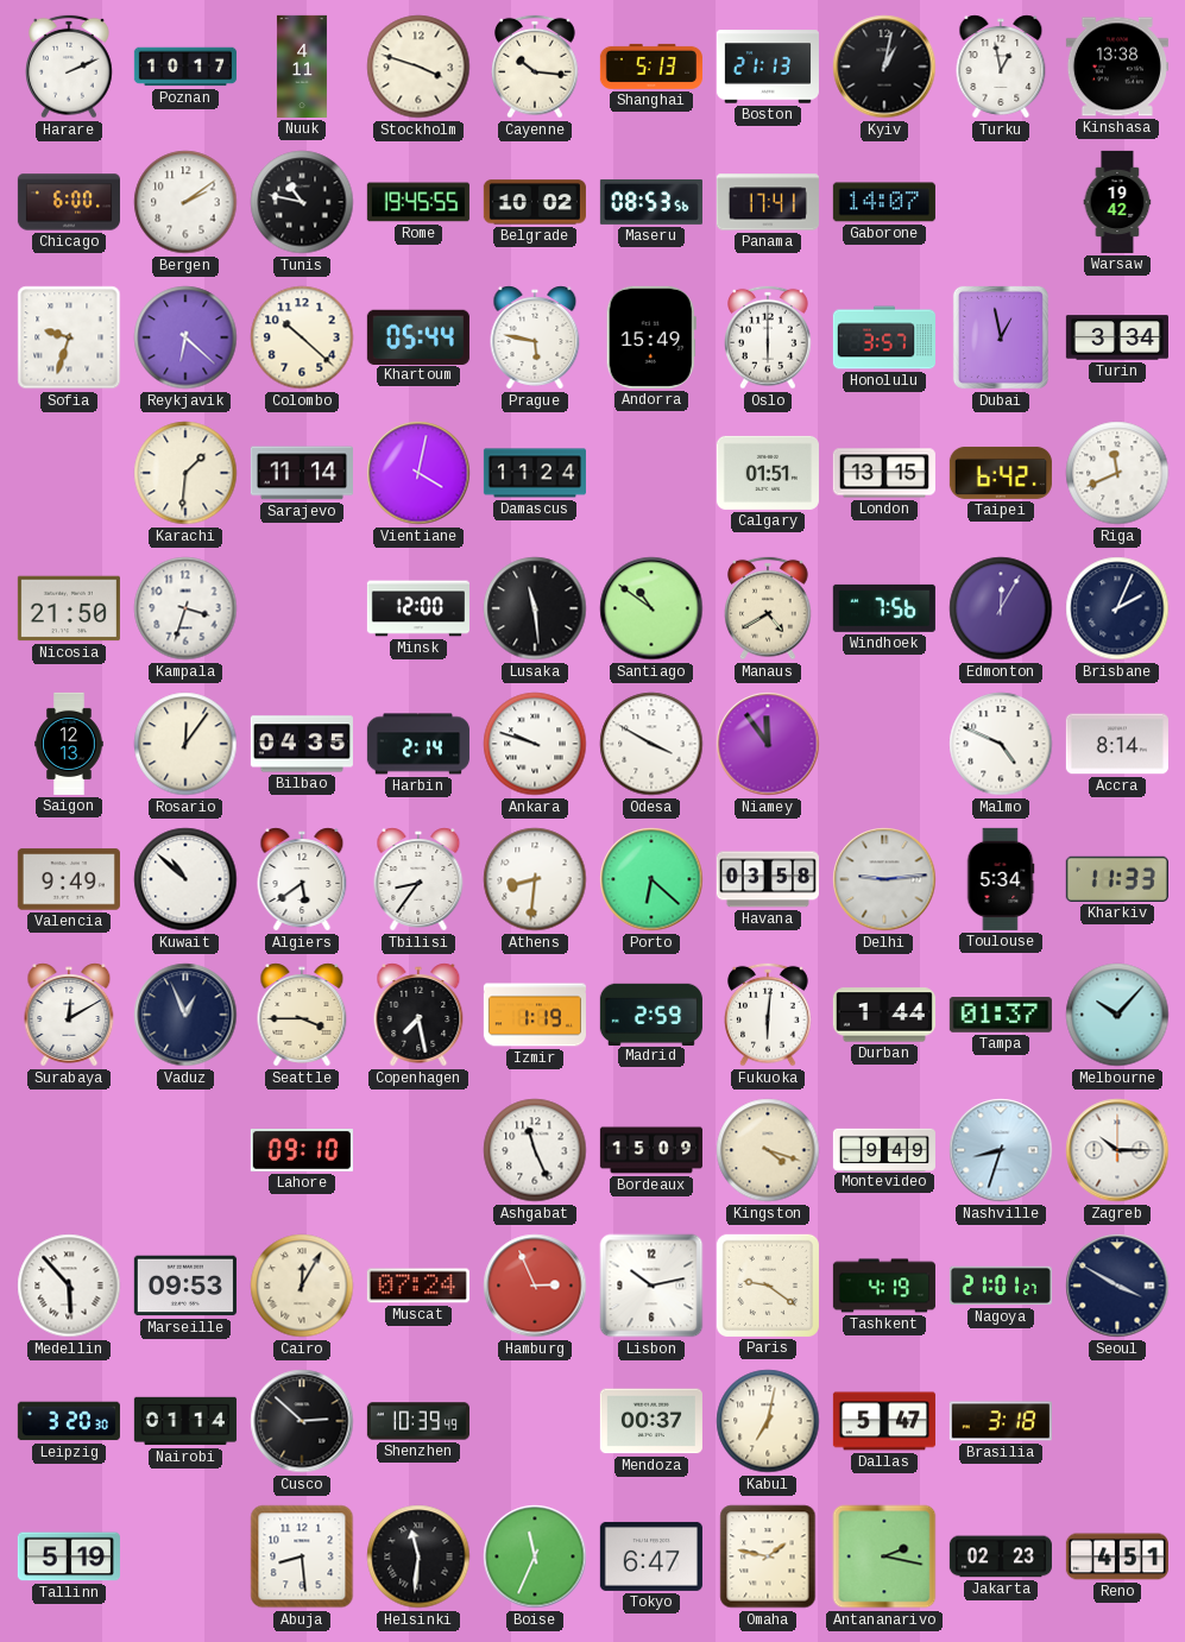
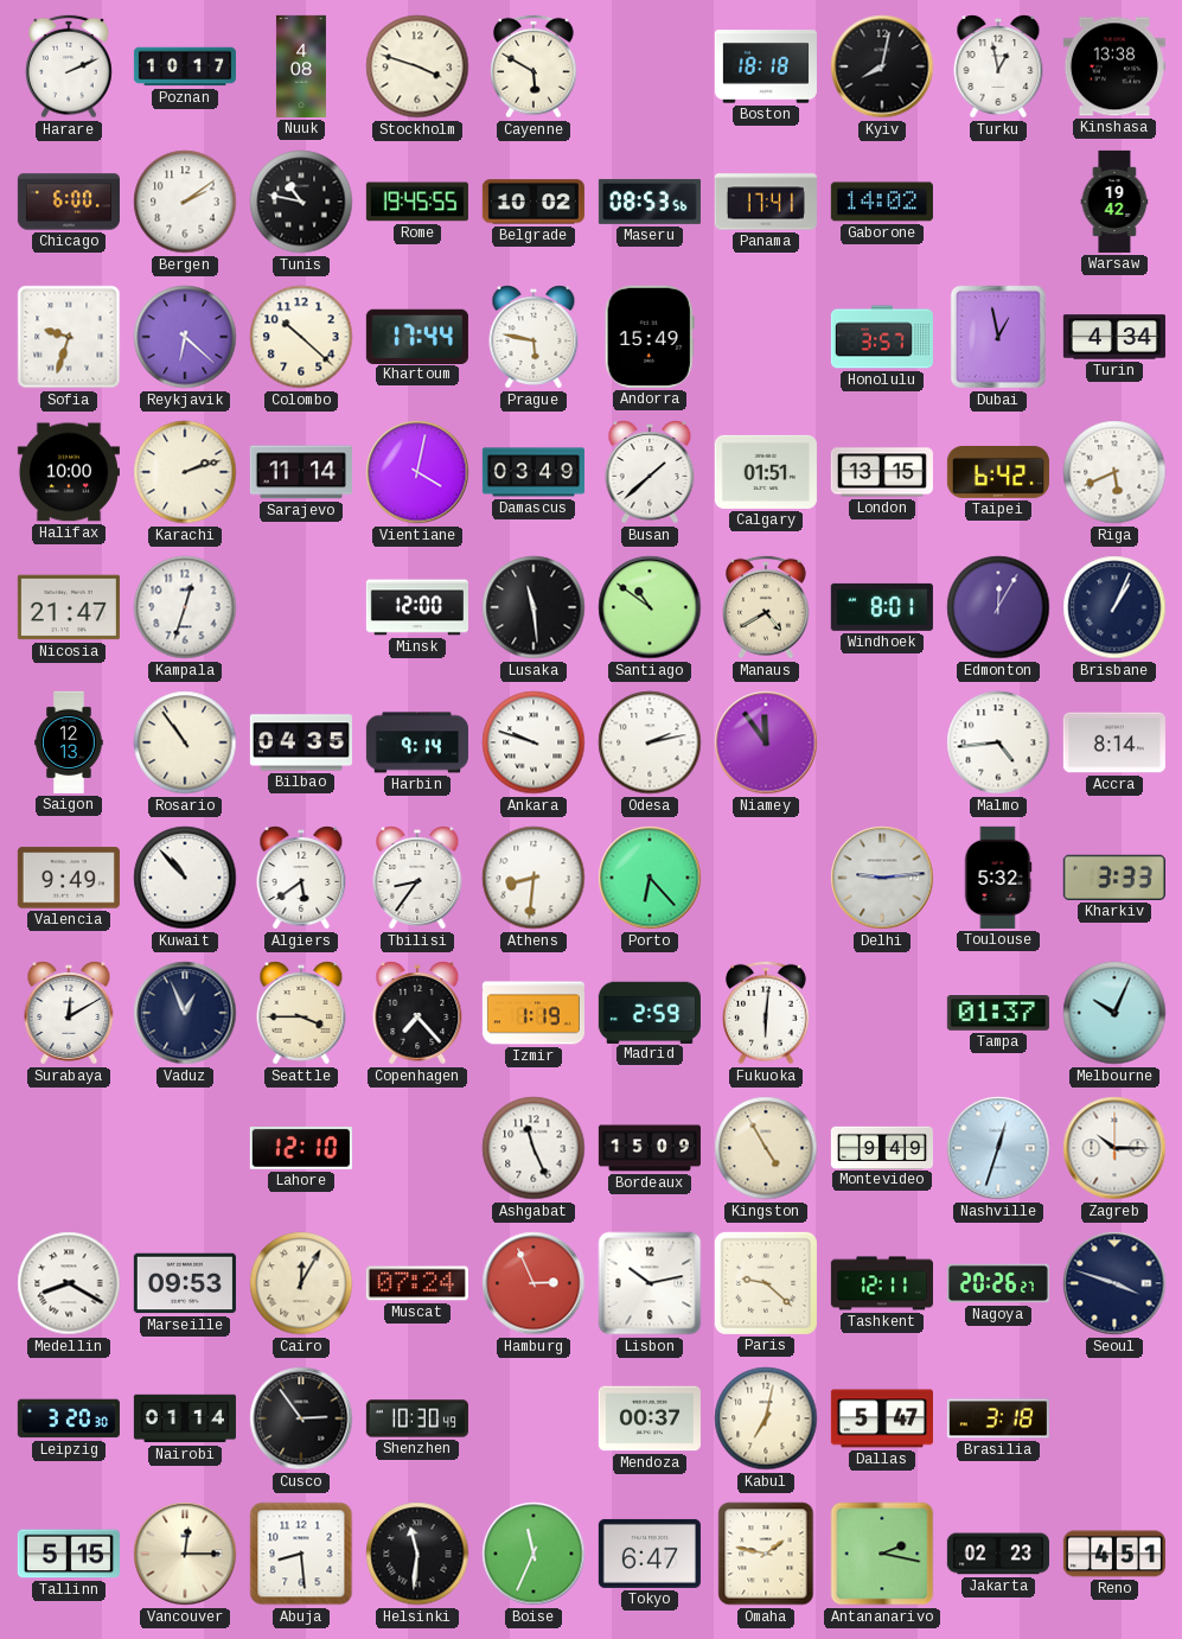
Nuuk: 4:11 -> 4:08 (301, 66)
Cayenne: 10:16 -> 5:50 (535, 66)
Shanghai: 5:13 -> none (651, 67)
Boston: 21:13 -> 18:18 (766, 66)
Kyiv: 1:02 -> 8:02 (882, 66)
Gaborone: 14:07 -> 14:02 (882, 202)
Khartoum: 05:44 -> 17:44 (417, 336)
Oslo: 6:00 -> none (769, 337)
Turin: 3:34 -> 4:34 (1114, 337)
Halifax: none -> 10:00 (69, 472)
Karachi: 1:31 -> 2:12 (185, 472)
Damascus: 11:24 -> 03:49 (534, 472)
Busan: none -> 1:38 (650, 472)
Riga: 11:41 -> 5:41 (1114, 472)
Nicosia: 21:50 -> 21:47 (69, 607)
Kampala: 3:33 -> 12:33 (185, 607)
Windhoek: 7:56 -> 8:01 (882, 607)
Brisbane: 2:04 -> 1:04 (1114, 607)
Rosario: 12:06 -> 10:54 (185, 742)
Harbin: 2:14 -> 9:14 (417, 742)
Odesa: 3:50 -> 2:13 (650, 742)
Malmo: 4:49 -> 4:44 (998, 742)
Kuwait: 10:52 -> 10:53 (185, 878)
Porto: 6:22 -> 6:23 (650, 878)
Havana: 03:58 -> none (768, 879)
Toulouse: 5:34 -> 5:32 (998, 878)
Kharkiv: 11:33 -> 3:33 (1114, 878)
Copenhagen: 7:28 -> 7:23 (417, 1013)
Durban: 1:44 -> none (884, 1015)
Melbourne: 10:07 -> 10:04 (1114, 1013)
Lahore: 09:10 -> 12:10 (301, 1149)
Kingston: 4:18 -> 4:55 (766, 1148)
Nashville: 8:33 -> 12:33 (998, 1148)
Medellin: 5:53 -> 8:20 (69, 1283)
Paris: 9:21 -> 9:22 (766, 1283)
Tashkent: 4:19 -> 12:11 (882, 1283)
Nagoya: 21:01 -> 20:26 (998, 1283)
Seoul: 3:50 -> 3:48 (1114, 1283)
Cusco: 2:52 -> 2:54 (301, 1418)
Shenzhen: 10:39 -> 10:30 (417, 1418)
Tallinn: 5:19 -> 5:15 (69, 1554)
Vancouver: none -> 12:15 (185, 1554)
